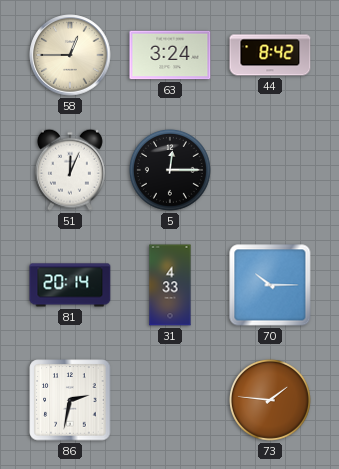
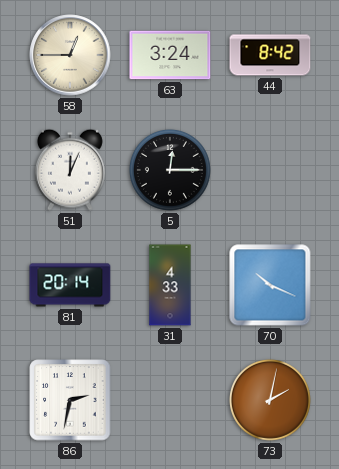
70: 10:15 -> 10:19 (270, 285)
73: 1:46 -> 2:02 (270, 400)
